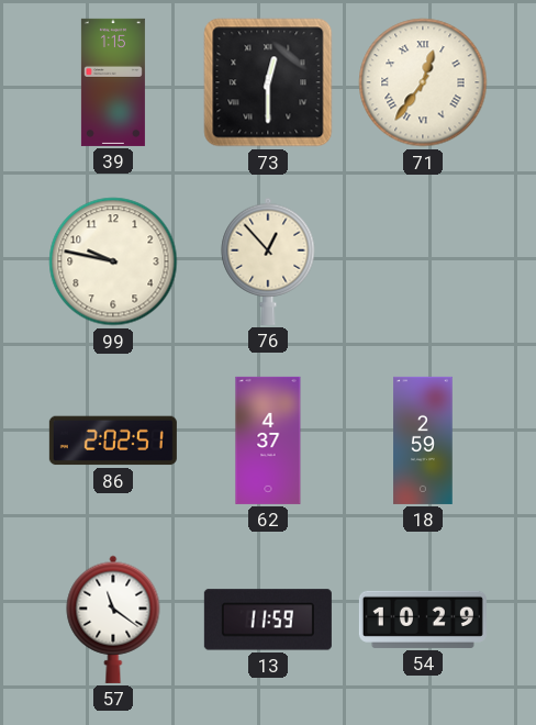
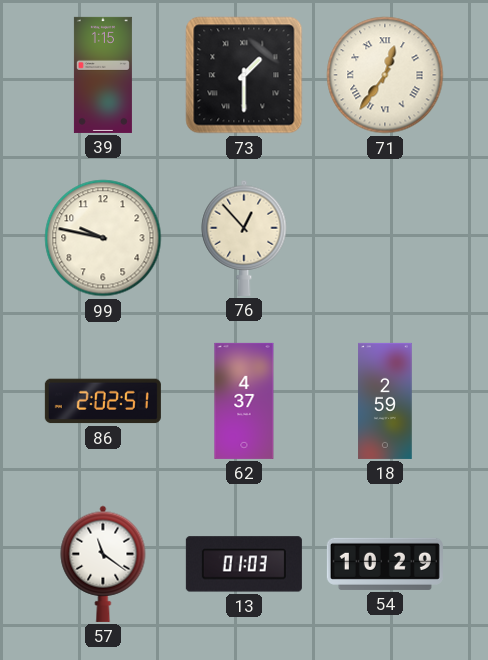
73: 12:30 -> 1:30 (244, 75)
13: 11:59 -> 01:03 (244, 564)
